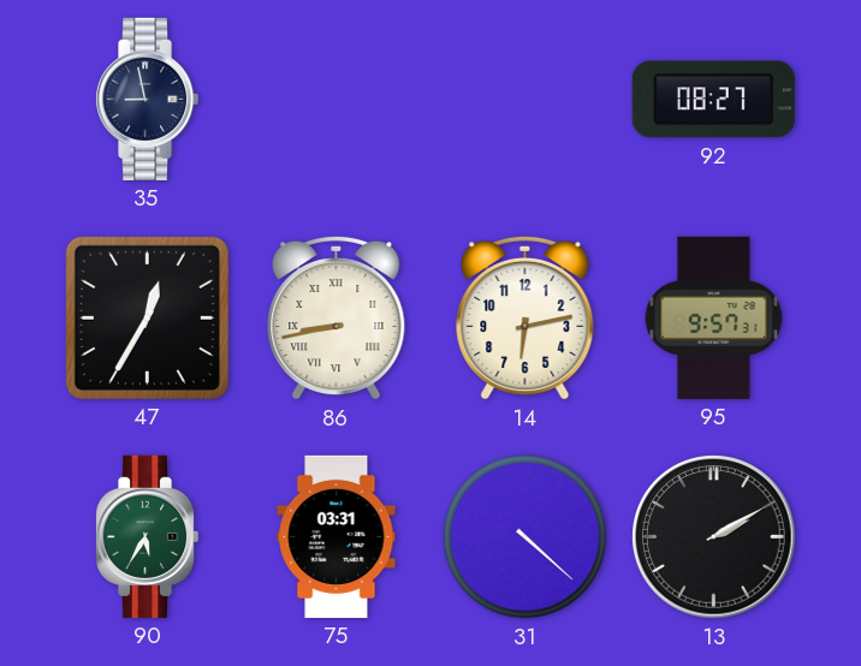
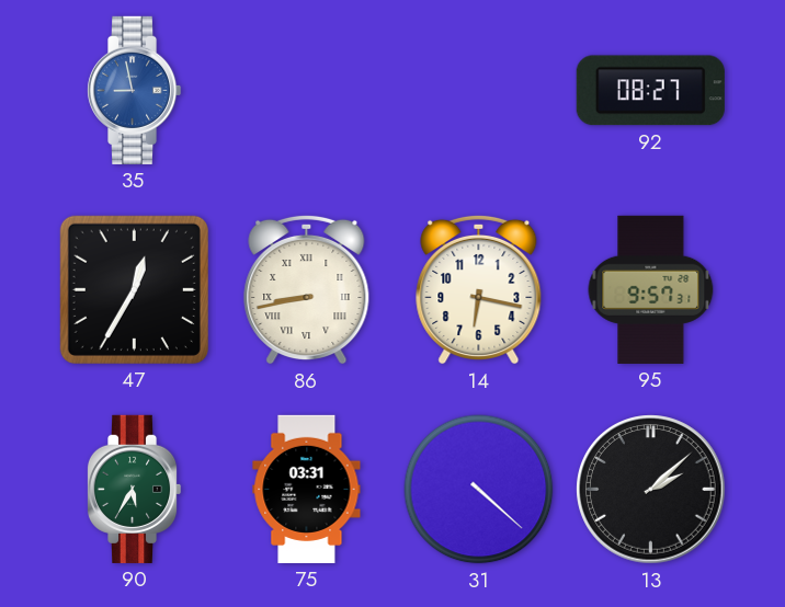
35 dial: navy -> blue (134, 90)
14: 6:13 -> 6:17 (479, 289)
13: 2:10 -> 2:08 (651, 490)
